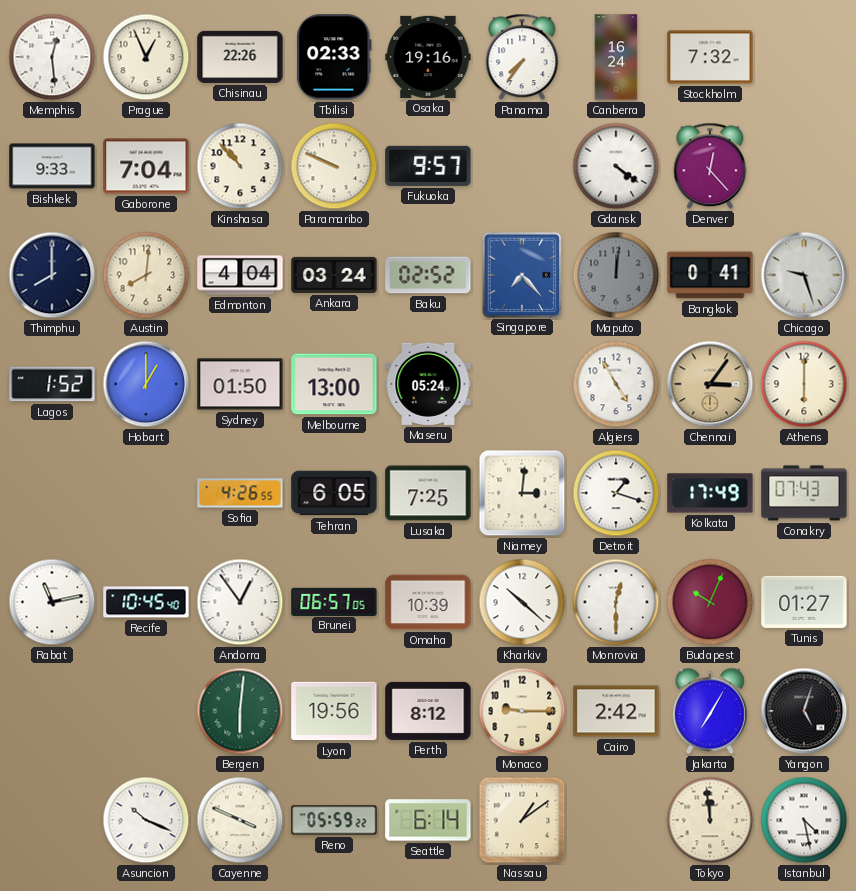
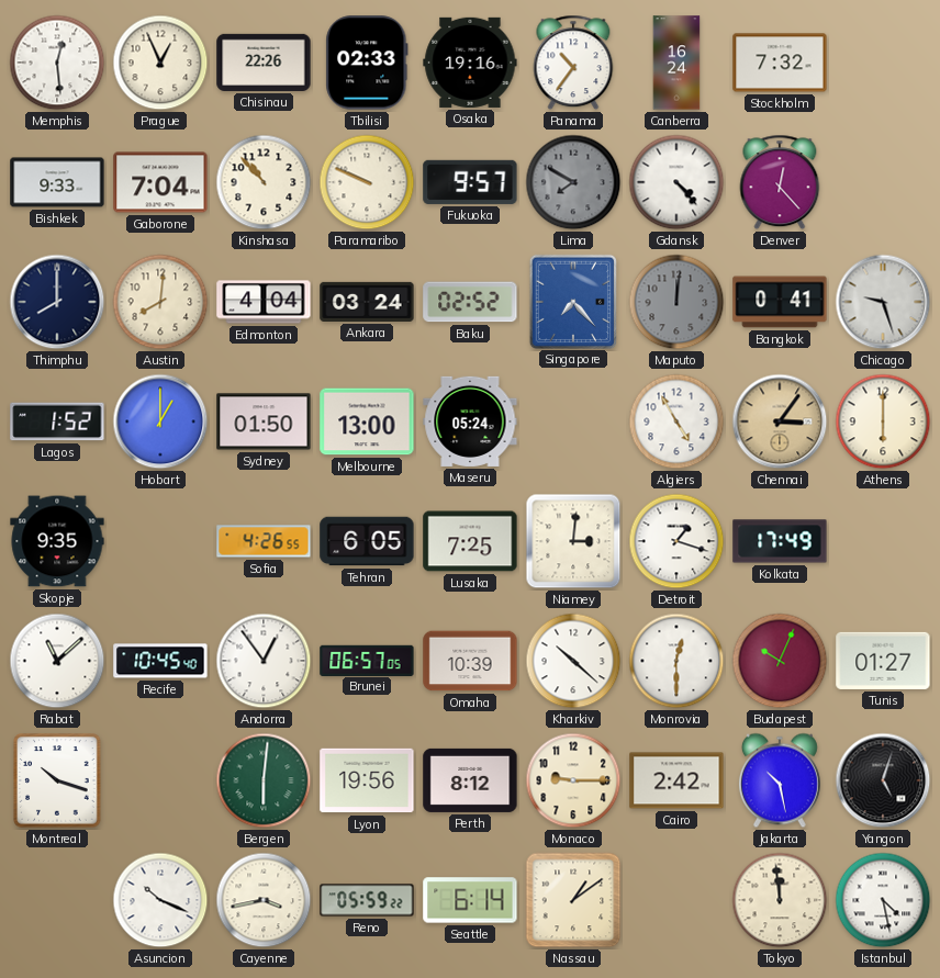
Panama: 7:36 -> 10:36 (573, 63)
Lima: none -> 7:50 (573, 182)
Gdansk: 4:21 -> 4:23 (676, 182)
Skopje: none -> 9:35 (57, 541)
Conakry: 07:43 -> none (804, 493)
Rabat: 11:13 -> 11:08 (57, 661)
Montreal: none -> 10:18 (57, 780)
Jakarta: 7:05 -> 10:28 (780, 780)
Cayenne: 3:49 -> 3:43 (264, 900)
